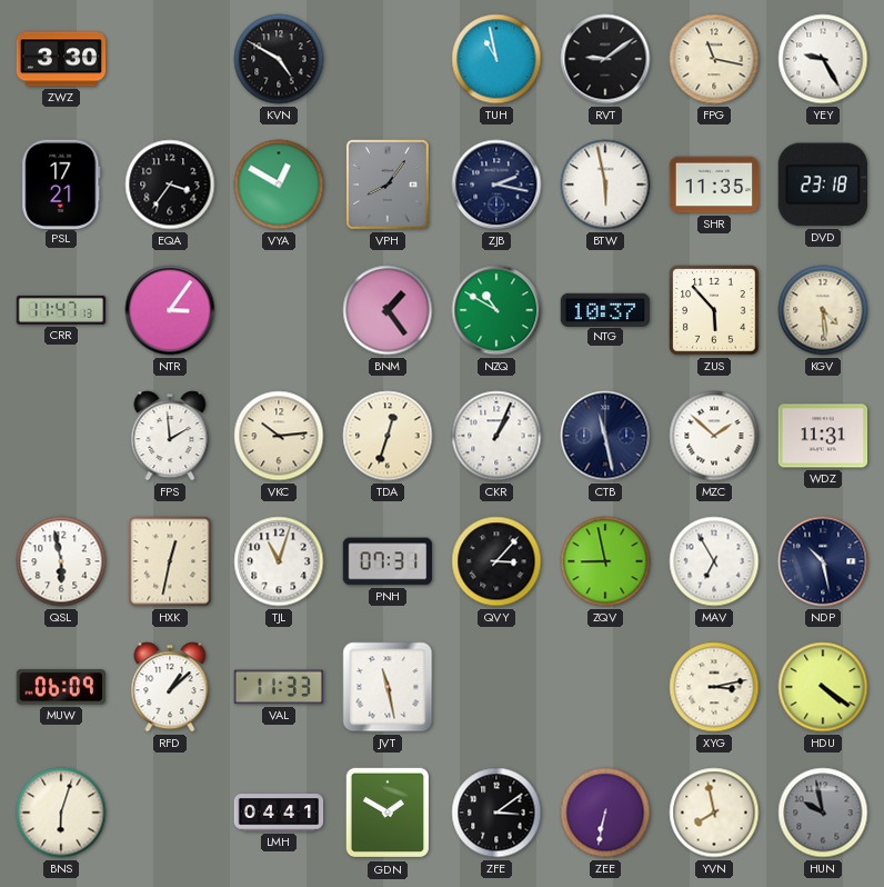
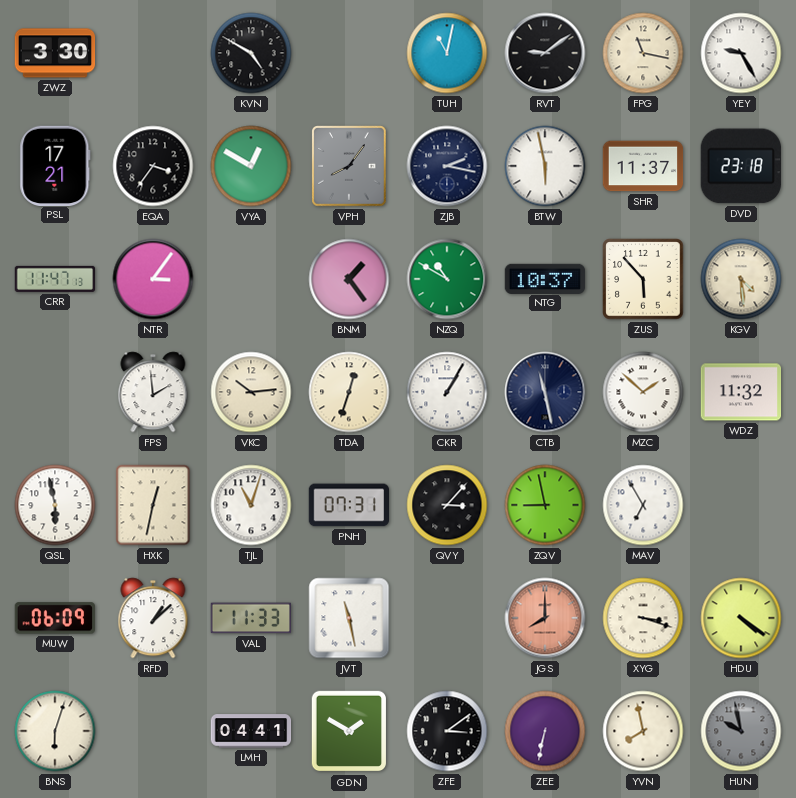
TUH: 10:58 -> 11:02 (447, 53)
SHR: 11:35 -> 11:37 (643, 166)
CKR: 1:04 -> 1:05 (447, 392)
WDZ: 11:31 -> 11:32 (741, 392)
NDP: 10:28 -> none (823, 561)
JGS: none -> 8:00 (545, 618)
XYG: 3:13 -> 3:18 (643, 618)
